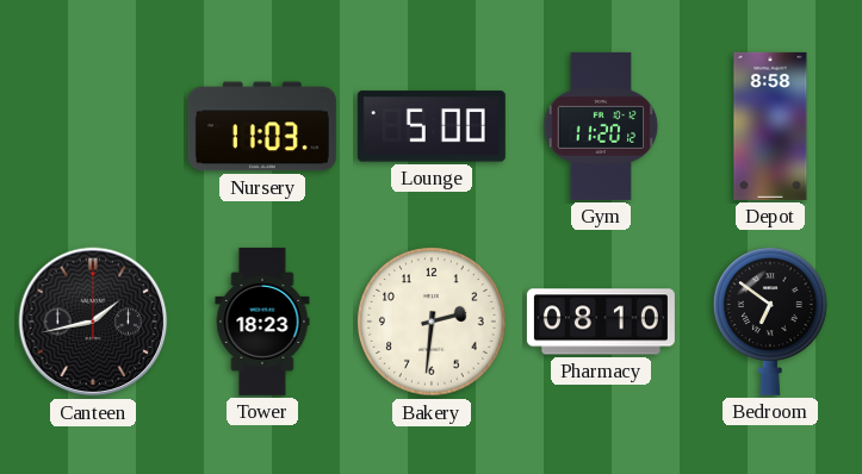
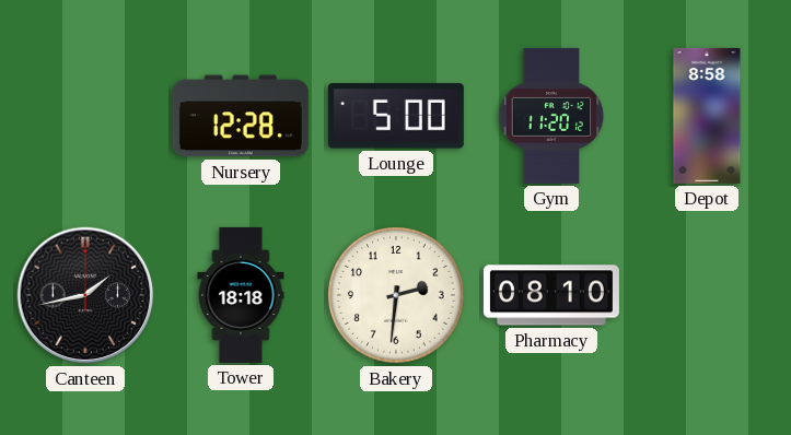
Nursery: 11:03 -> 12:28 (241, 116)
Tower: 18:23 -> 18:18 (241, 295)
Bedroom: 6:51 -> none (771, 322)
